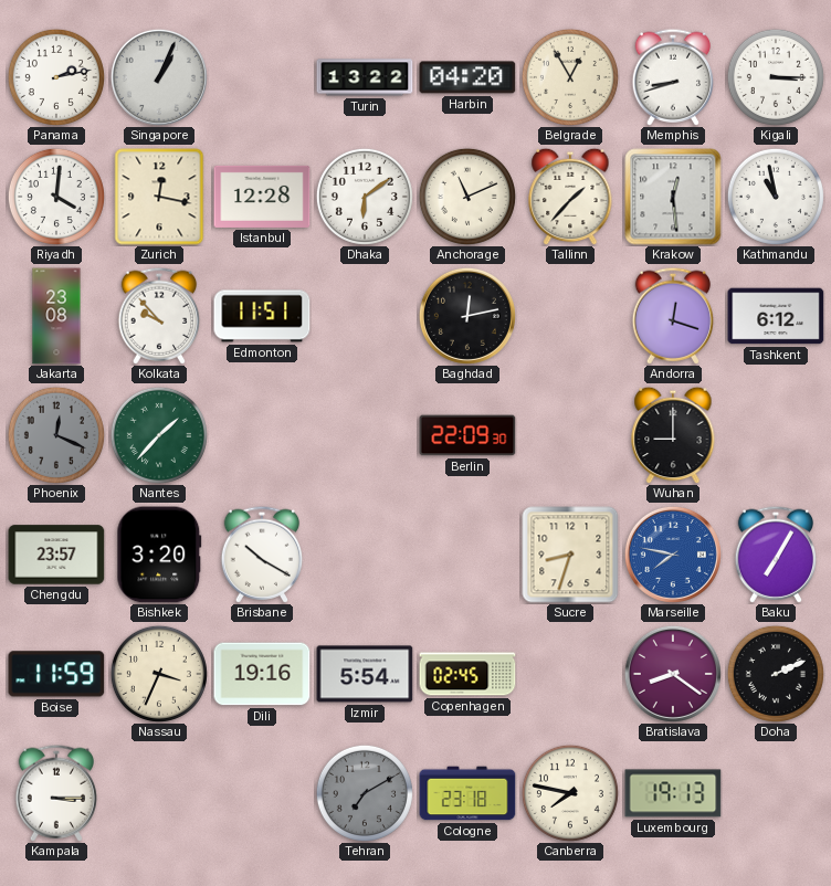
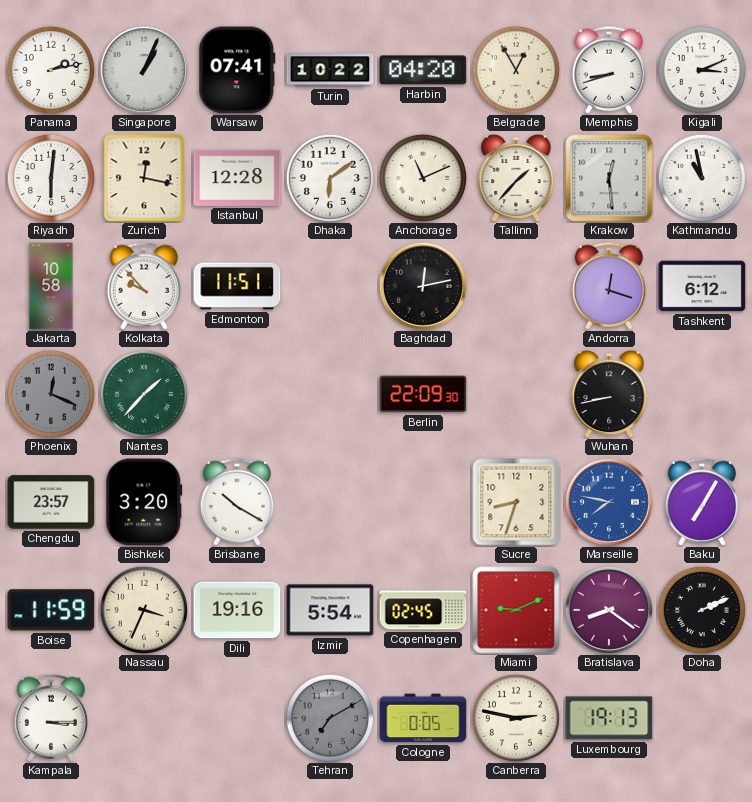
Warsaw: none -> 07:41 (237, 70)
Turin: 13:22 -> 10:22 (330, 70)
Kigali: 3:15 -> 3:11 (702, 70)
Riyadh: 4:01 -> 6:01 (51, 178)
Jakarta: 23:08 -> 10:58 (51, 286)
Wuhan: 9:00 -> 8:43 (609, 394)
Miami: none -> 9:11 (516, 610)
Cologne: 23:18 -> 0:05 (423, 718)
Canberra: 7:47 -> 2:47 (516, 718)
